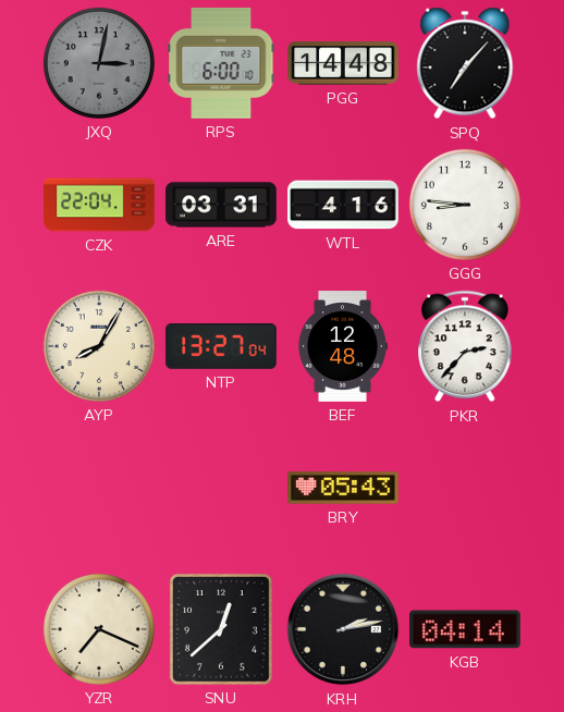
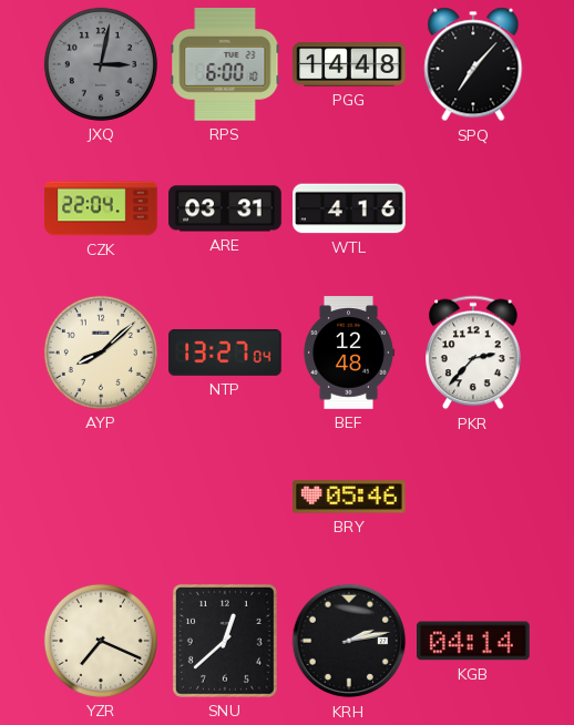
GGG: 8:46 -> none (465, 205)
AYP: 8:05 -> 8:08 (101, 353)
BRY: 05:43 -> 05:46 (349, 497)
